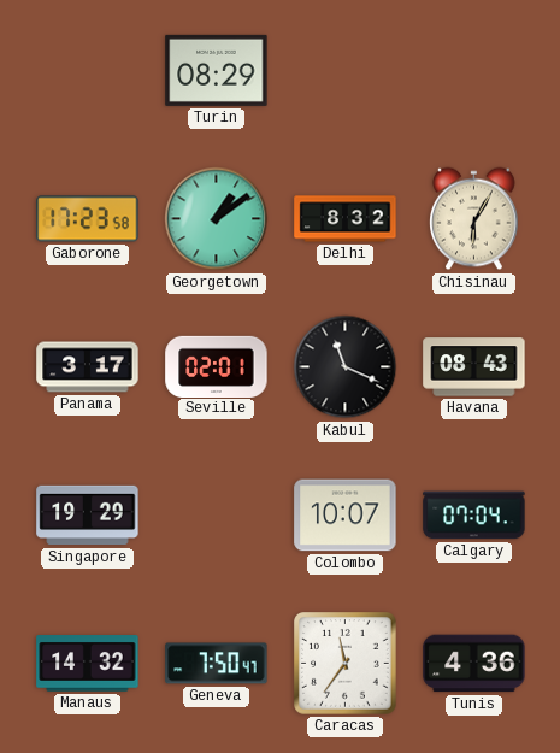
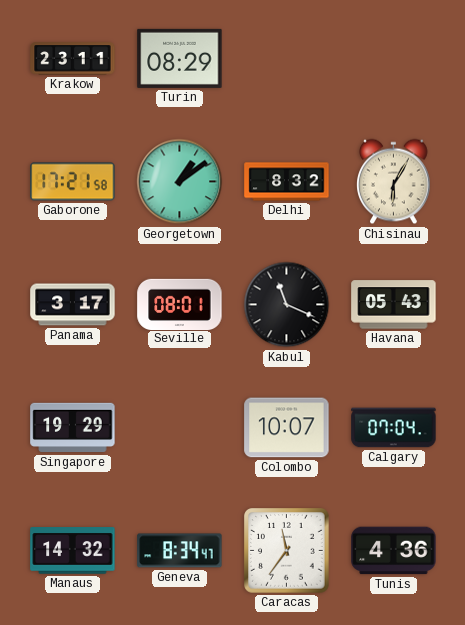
Krakow: none -> 23:11 (73, 59)
Gaborone: 17:23 -> 17:21 (73, 182)
Seville: 02:01 -> 08:01 (180, 304)
Havana: 08:43 -> 05:43 (394, 305)
Geneva: 7:50 -> 8:34 (180, 551)
